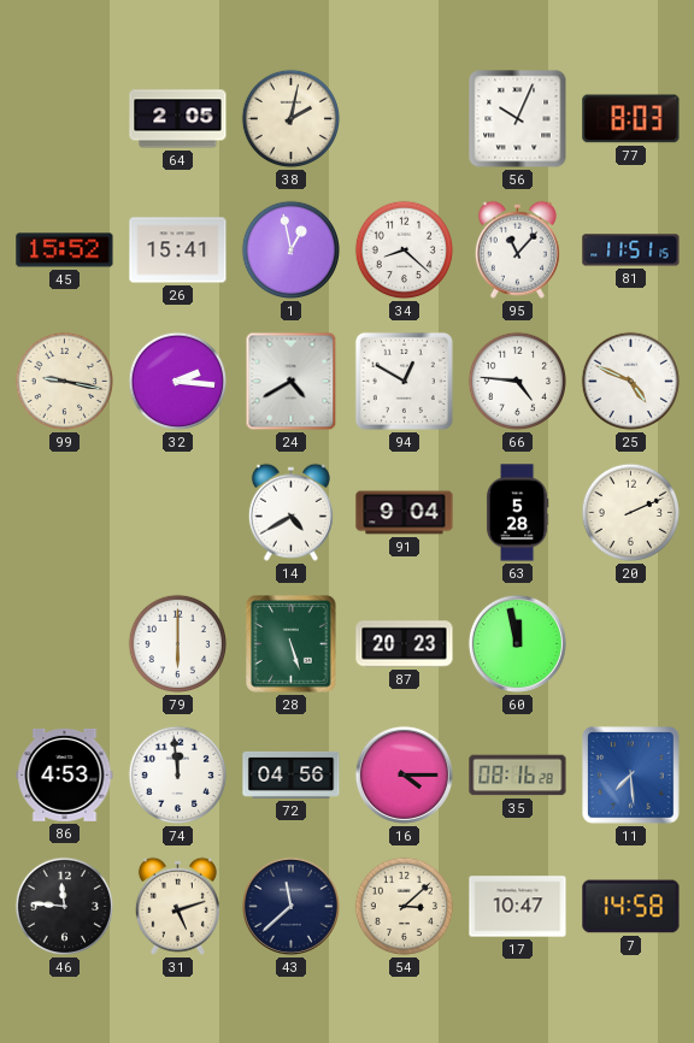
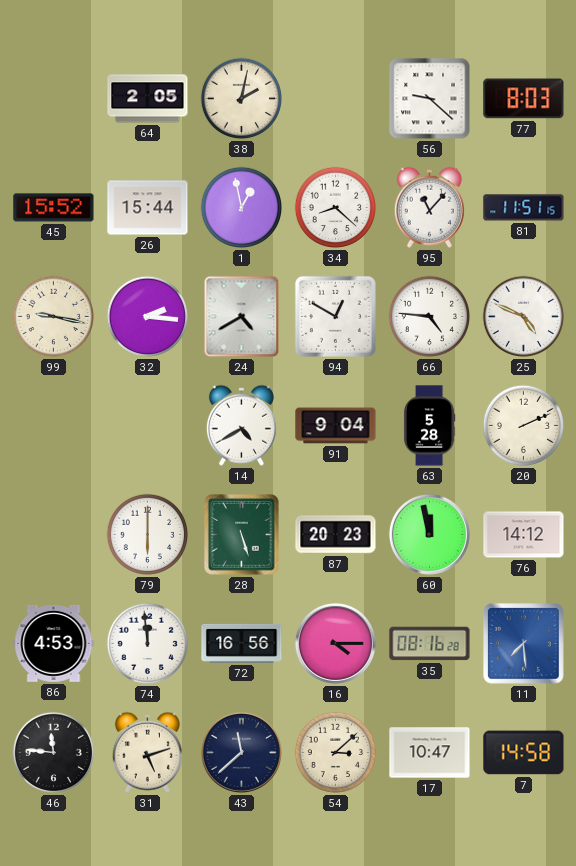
56: 10:04 -> 9:22 (430, 99)
26: 15:41 -> 15:44 (148, 208)
76: none -> 14:12 (524, 535)
72: 04:56 -> 16:56 (242, 643)
